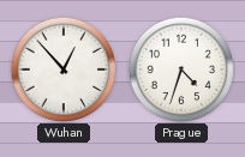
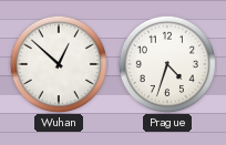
Wuhan: 12:53 -> 12:52 (58, 63)
